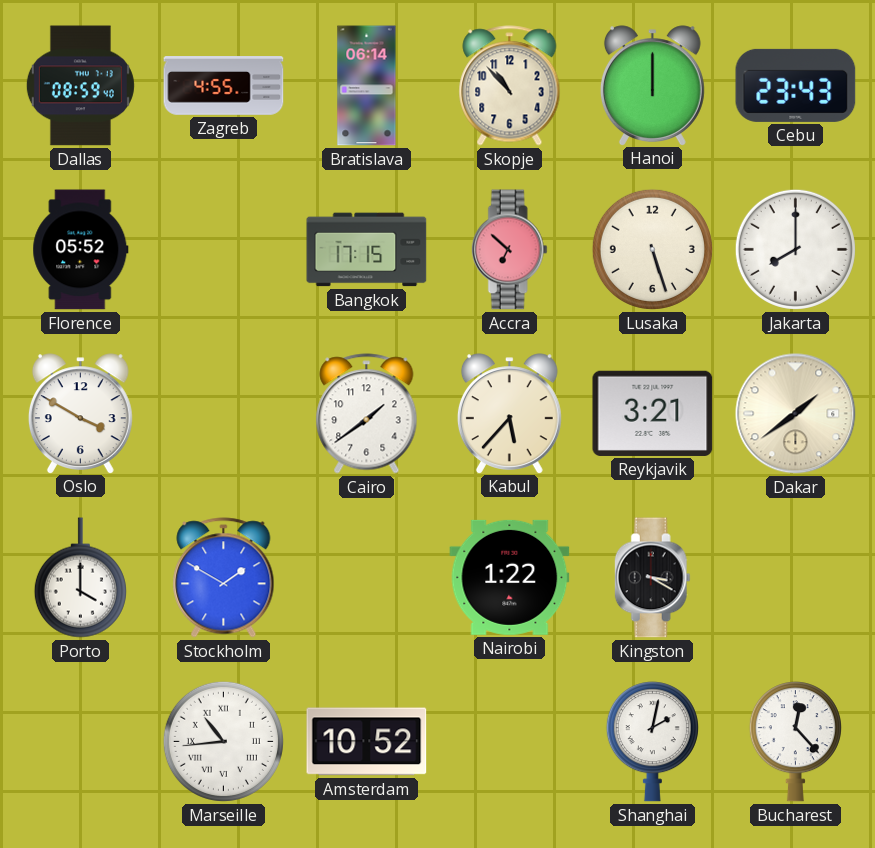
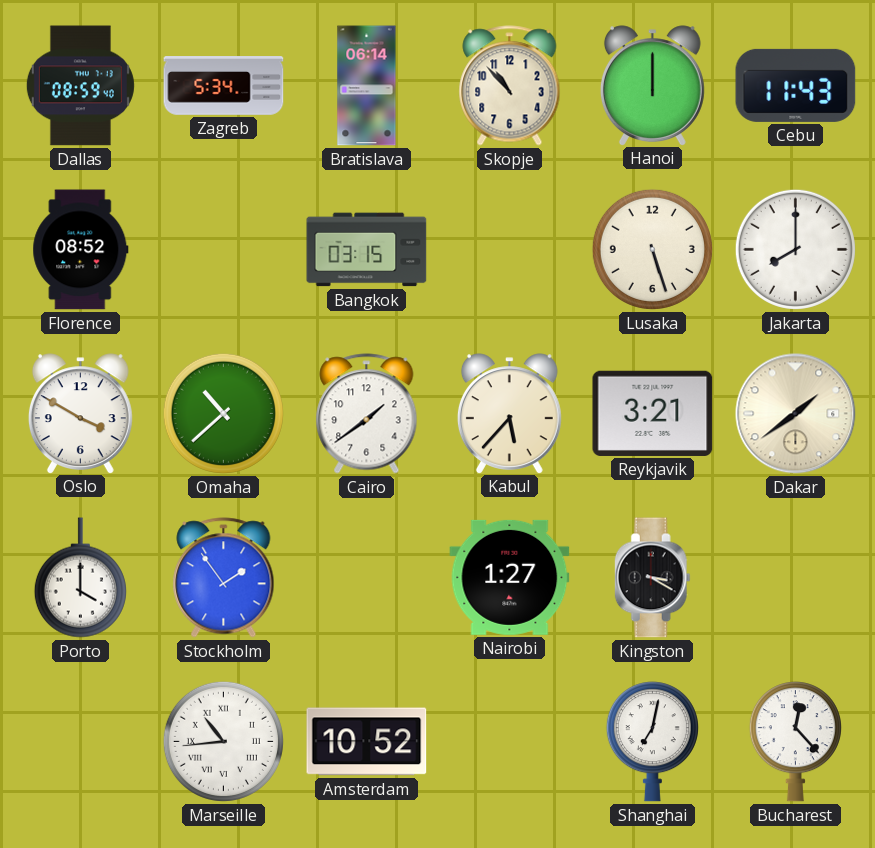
Zagreb: 4:55 -> 5:34 (224, 86)
Cebu: 23:43 -> 11:43 (796, 85)
Florence: 05:52 -> 08:52 (81, 250)
Bangkok: 17:15 -> 03:15 (367, 250)
Accra: 6:52 -> none (509, 250)
Omaha: none -> 10:38 (223, 413)
Stockholm: 1:50 -> 1:54 (224, 578)
Nairobi: 1:22 -> 1:27 (510, 577)
Shanghai: 2:02 -> 7:02 (652, 742)
